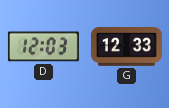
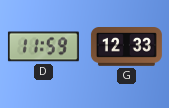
D: 12:03 -> 11:59 (43, 47)
